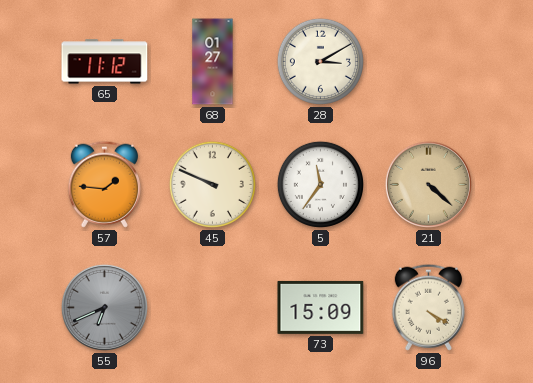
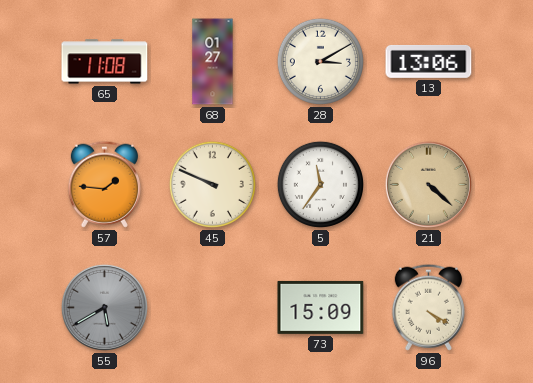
65: 11:12 -> 11:08 (105, 62)
13: none -> 13:06 (429, 61)
55: 6:41 -> 5:40 (104, 307)
